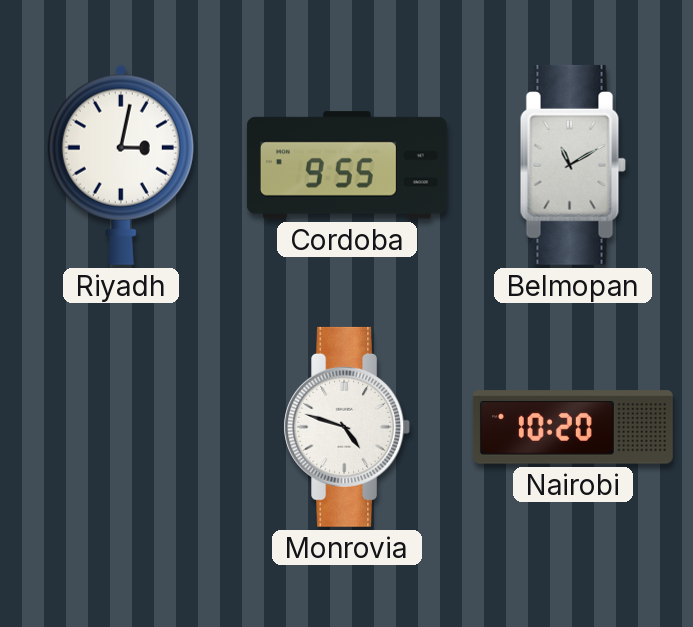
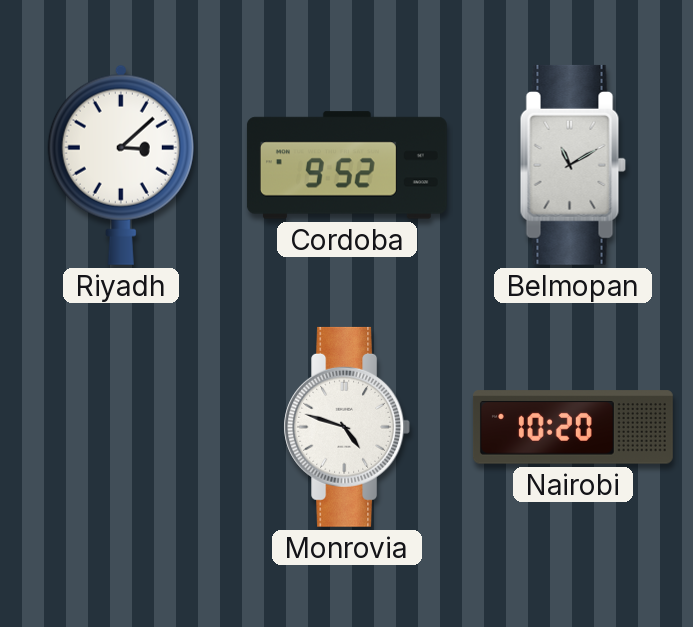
Riyadh: 3:02 -> 3:08 (121, 165)
Cordoba: 9:55 -> 9:52 (347, 165)
